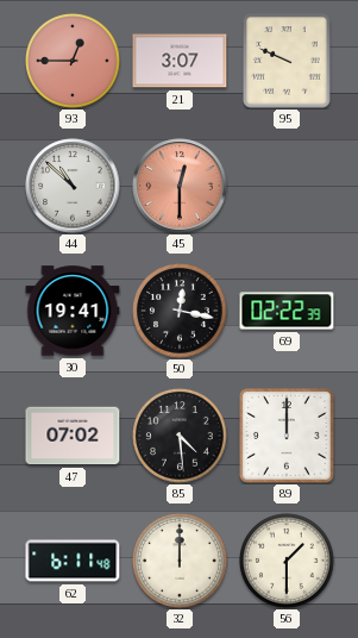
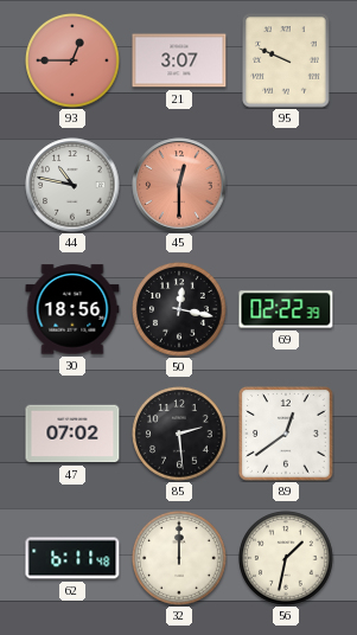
44: 10:52 -> 10:47 (72, 185)
30: 19:41 -> 18:56 (72, 309)
85: 4:29 -> 2:29 (179, 434)
89: 12:00 -> 12:39 (287, 435)
56: 1:30 -> 1:32 (286, 558)
